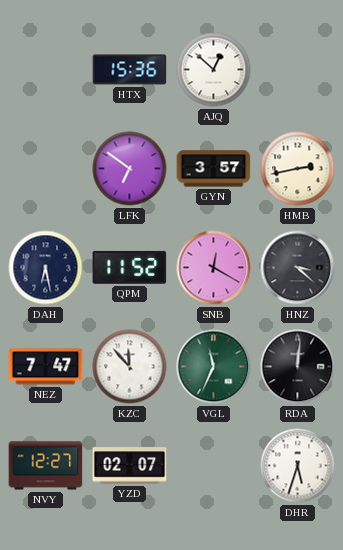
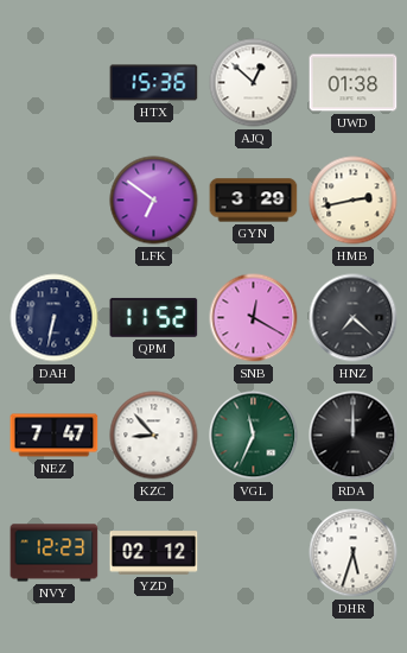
UWD: none -> 01:38 (354, 83)
GYN: 3:57 -> 3:29 (254, 201)
DAH: 6:28 -> 6:32 (55, 318)
HNZ: 3:22 -> 7:22 (354, 318)
KZC: 11:53 -> 8:53 (154, 436)
RDA: 12:01 -> 12:00 (354, 436)
NVY: 12:27 -> 12:23 (55, 553)
YZD: 02:07 -> 02:12 (154, 553)
